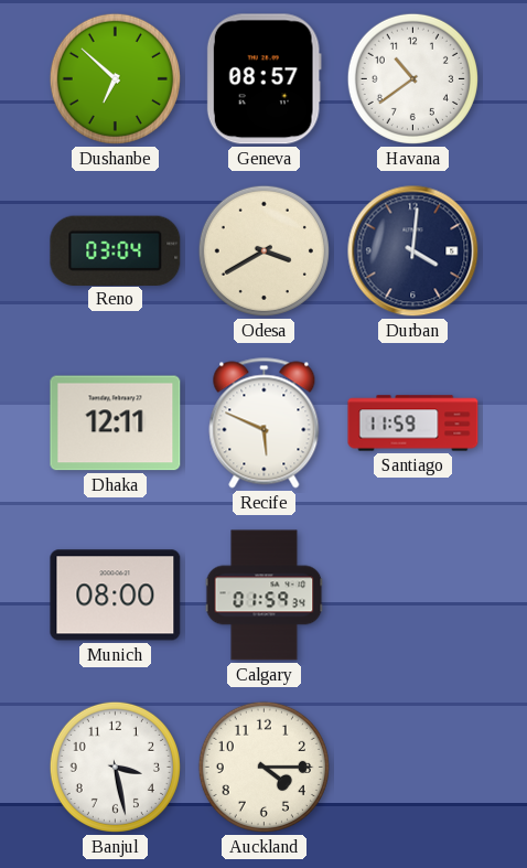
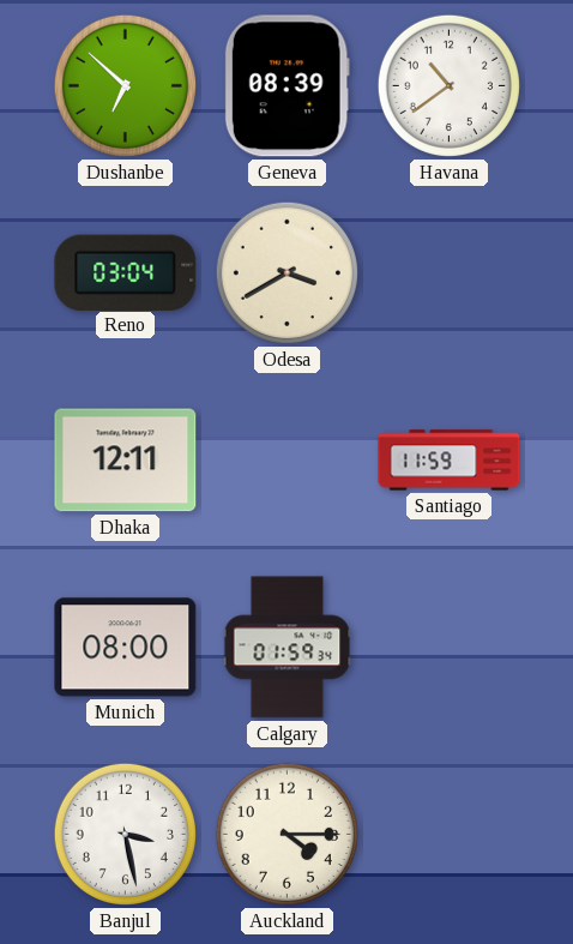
Geneva: 08:57 -> 08:39 (286, 86)
Durban: 4:01 -> none (413, 251)
Recife: 5:49 -> none (265, 424)
